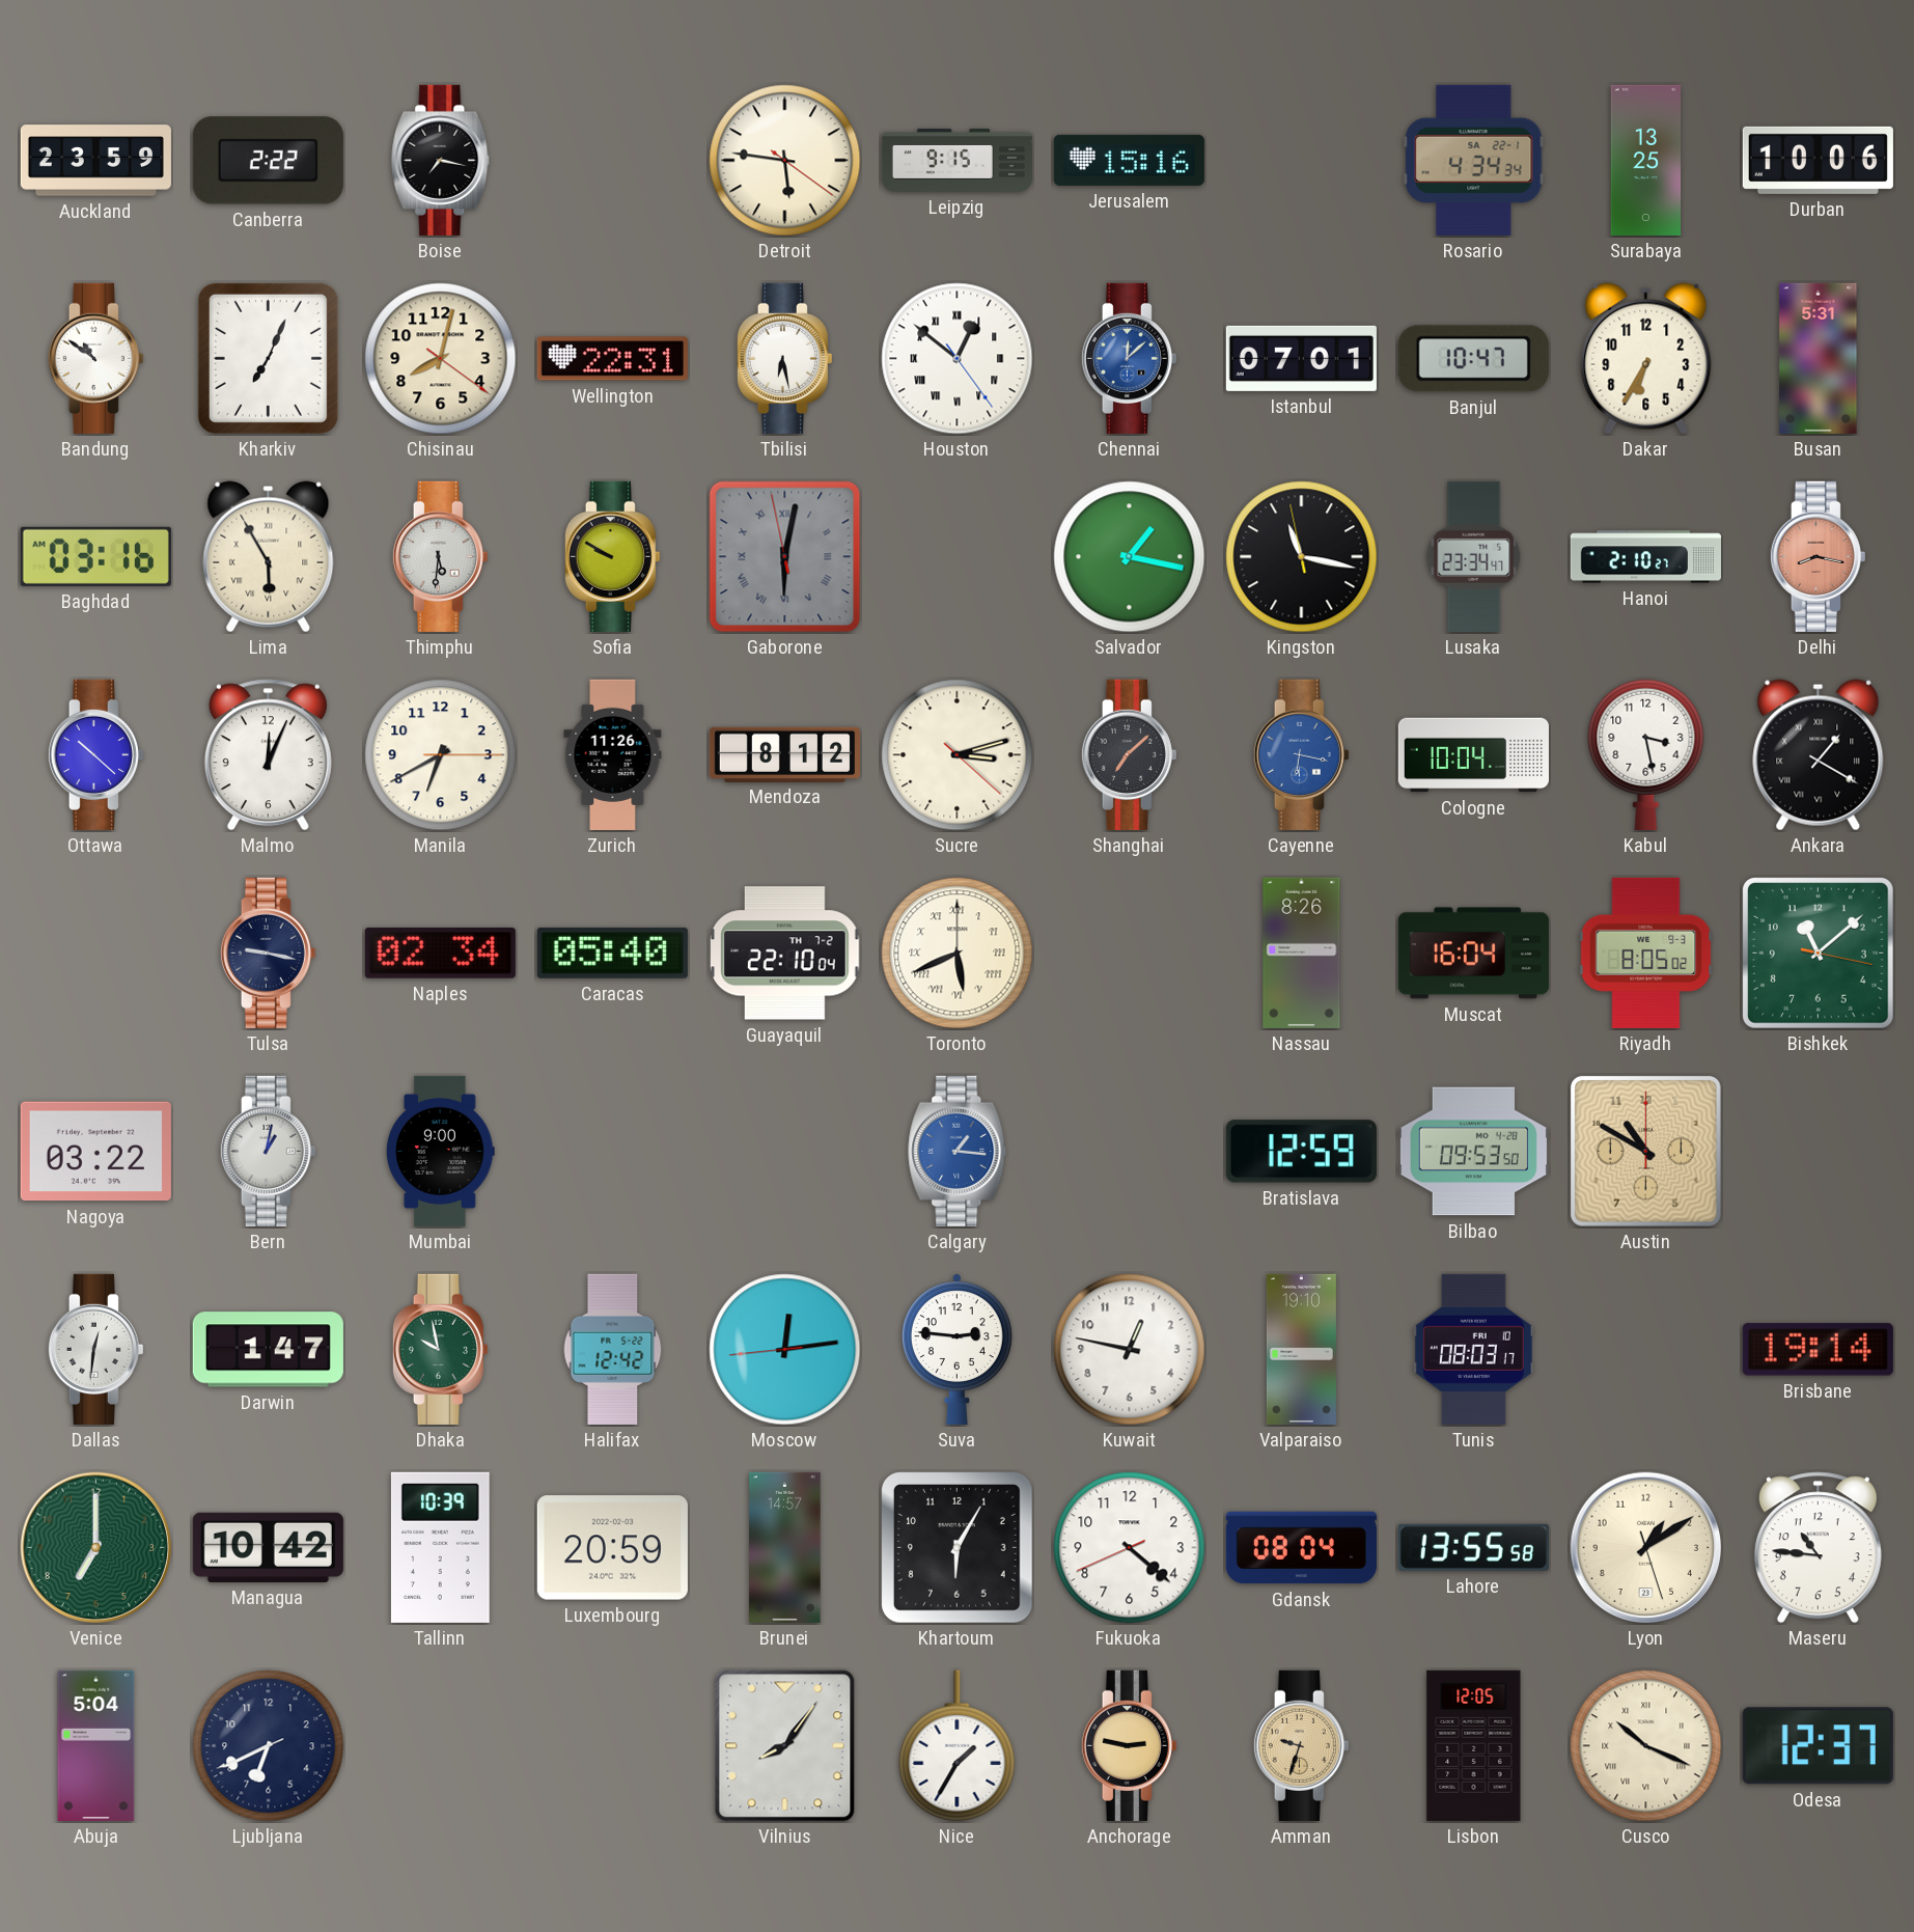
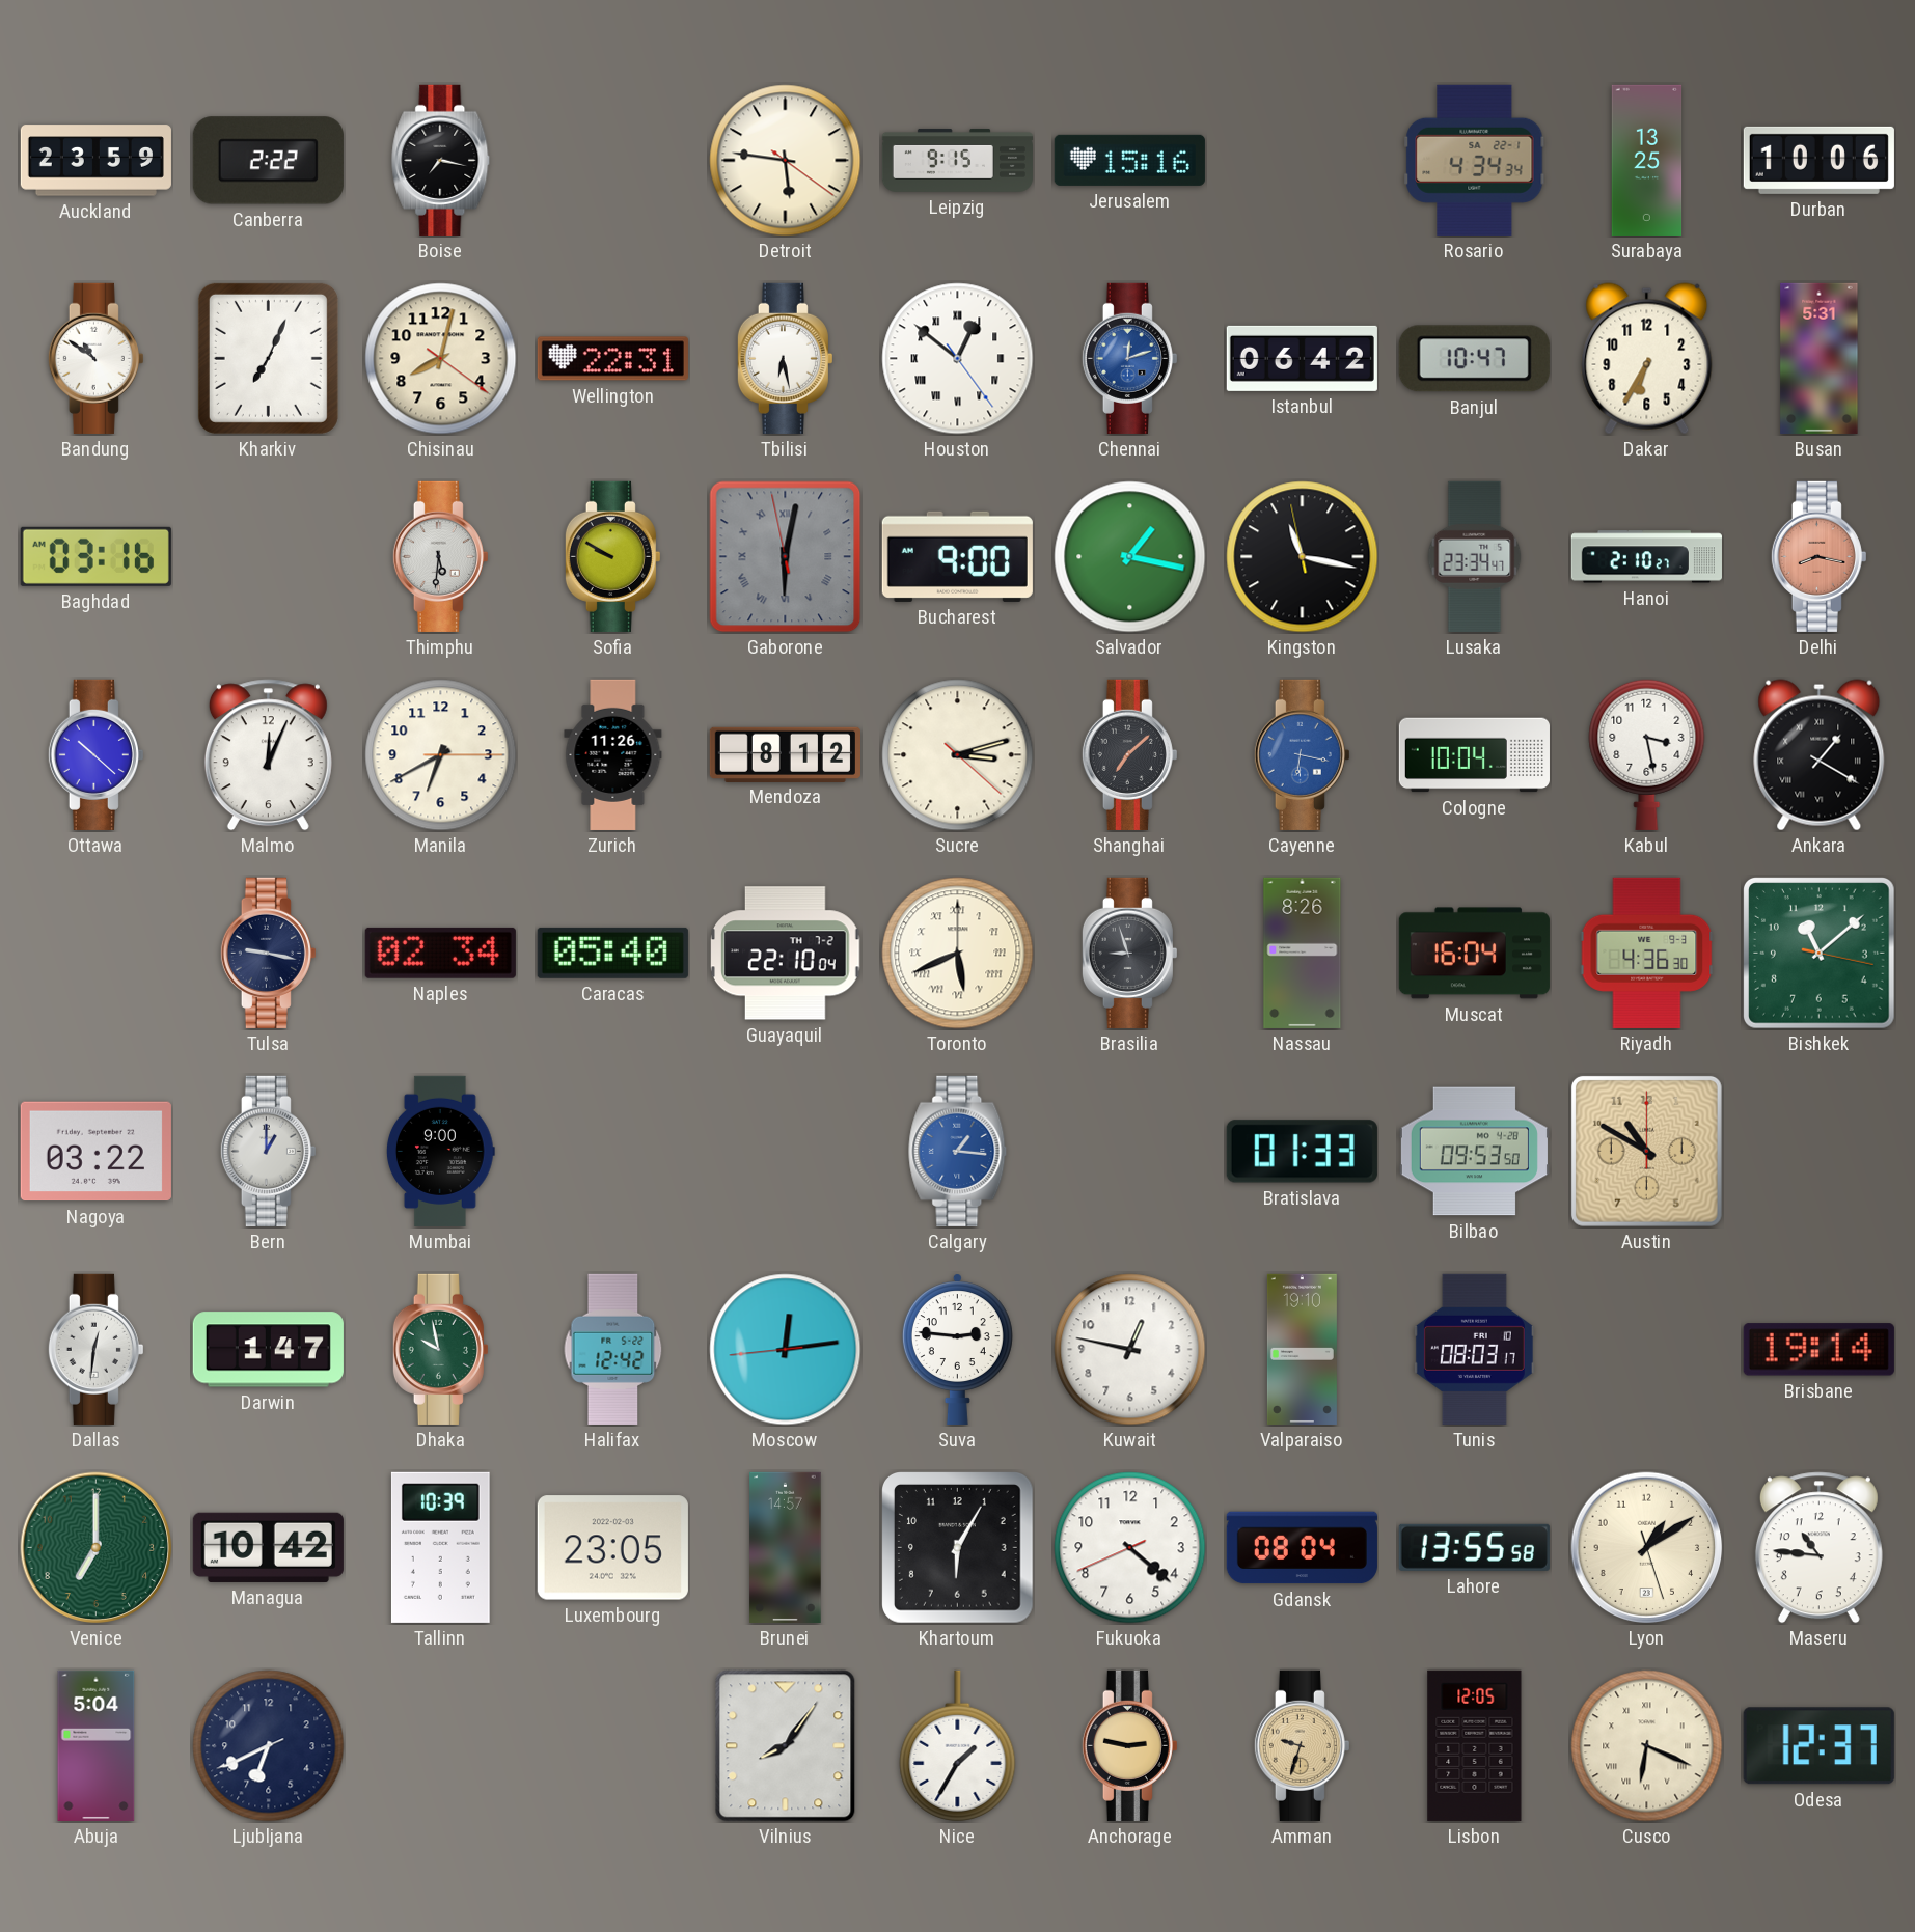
Chennai: 12:08 -> 12:12 (1129, 358)
Istanbul: 07:01 -> 06:42 (1302, 358)
Lima: 5:55 -> none (269, 557)
Bucharest: none -> 9:00 (957, 556)
Brasilia: none -> 8:57 (1129, 953)
Riyadh: 8:05 -> 4:36 (1647, 953)
Bern: 1:02 -> 1:00 (268, 1151)
Bratislava: 12:59 -> 01:33 (1302, 1152)
Luxembourg: 20:59 -> 23:05 (612, 1548)
Cusco: 10:19 -> 6:19 (1647, 1746)
